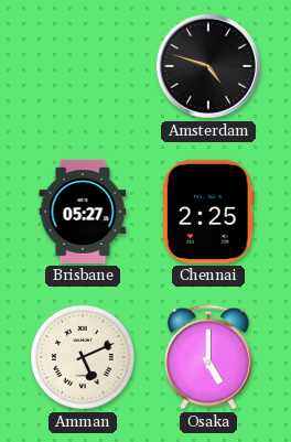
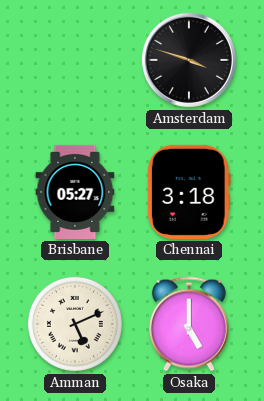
Amsterdam: 4:48 -> 3:48 (189, 60)
Chennai: 2:25 -> 3:18 (189, 192)
